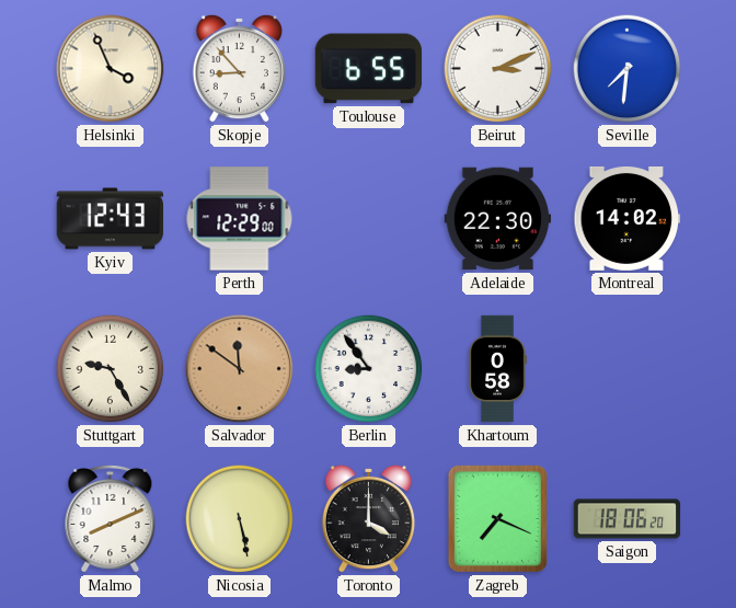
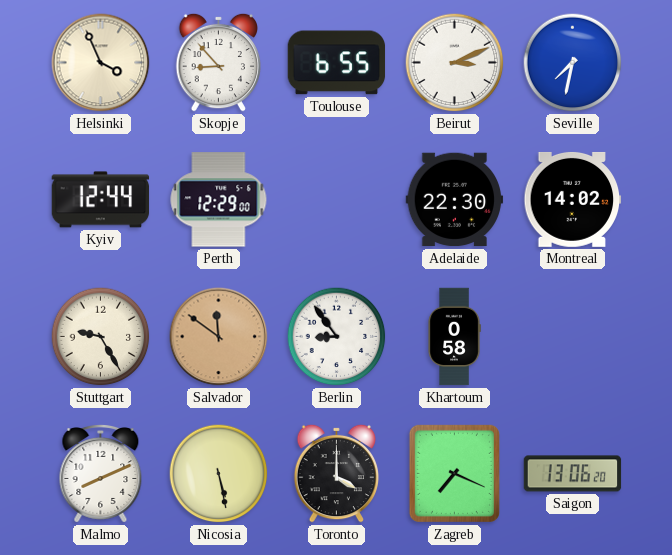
Seville: 7:31 -> 7:32 (573, 63)
Kyiv: 12:43 -> 12:44 (101, 200)
Saigon: 18:06 -> 13:06 (573, 474)
